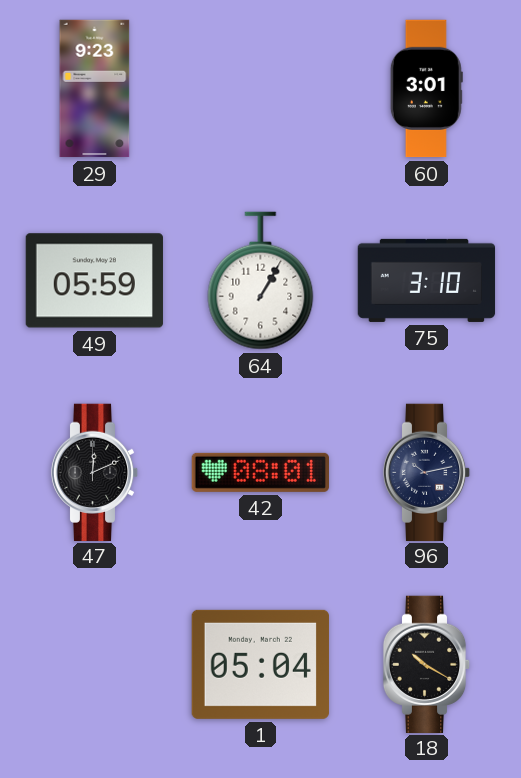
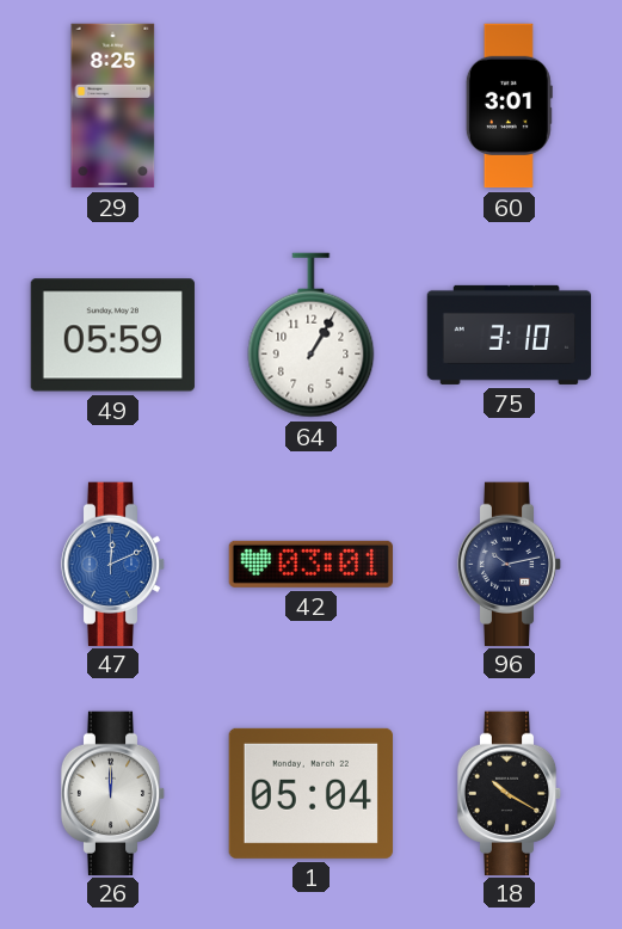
29: 9:23 -> 8:25 (113, 106)
47 dial: black -> blue (113, 564)
42: 08:01 -> 03:01 (310, 564)
26: none -> 12:00 (113, 793)
